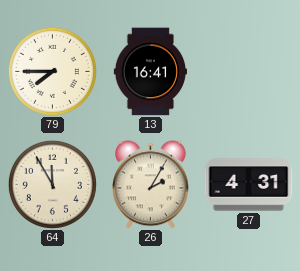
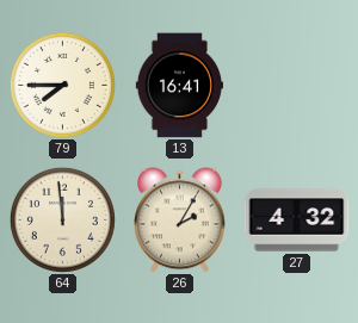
64: 11:55 -> 11:59 (62, 219)
27: 4:31 -> 4:32 (297, 220)
